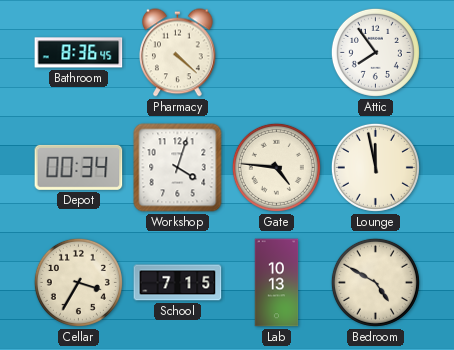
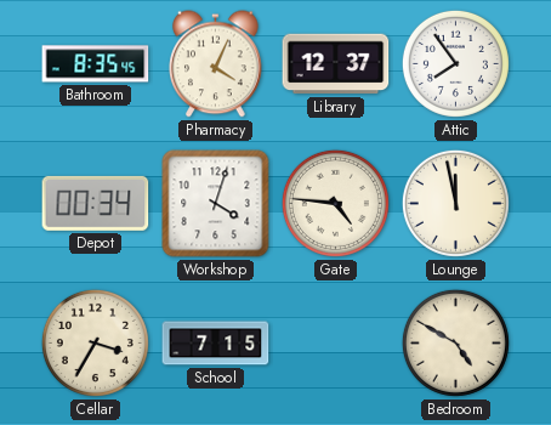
Bathroom: 8:36 -> 8:35 (96, 64)
Pharmacy: 4:22 -> 4:04 (216, 64)
Library: none -> 12:37 (336, 64)
Lab: 10:13 -> none (277, 283)
